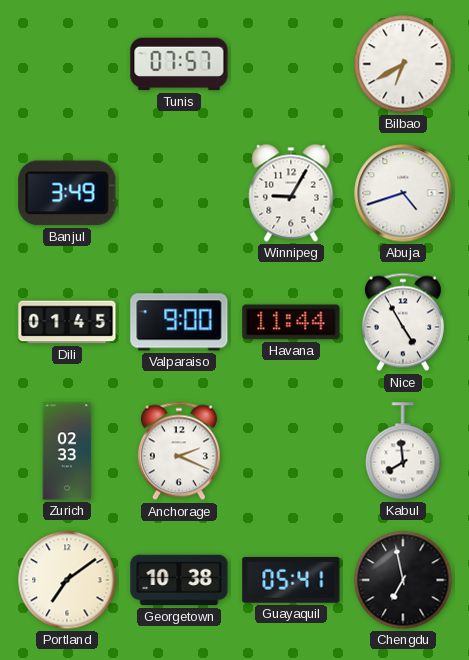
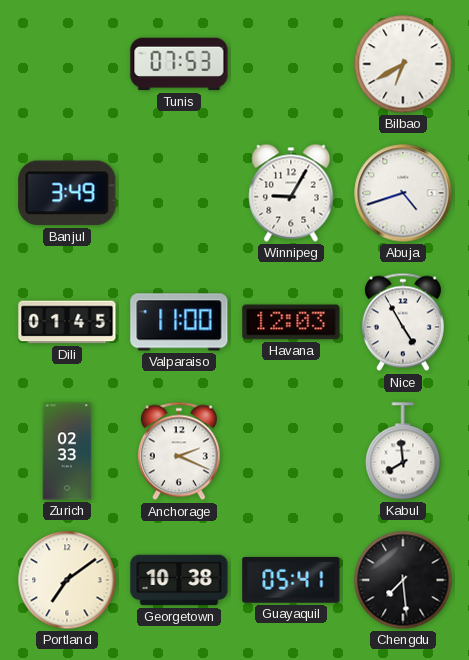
Tunis: 07:57 -> 07:53 (179, 64)
Valparaiso: 9:00 -> 11:00 (179, 322)
Havana: 11:44 -> 12:03 (291, 322)
Chengdu: 6:58 -> 7:29 (403, 580)
